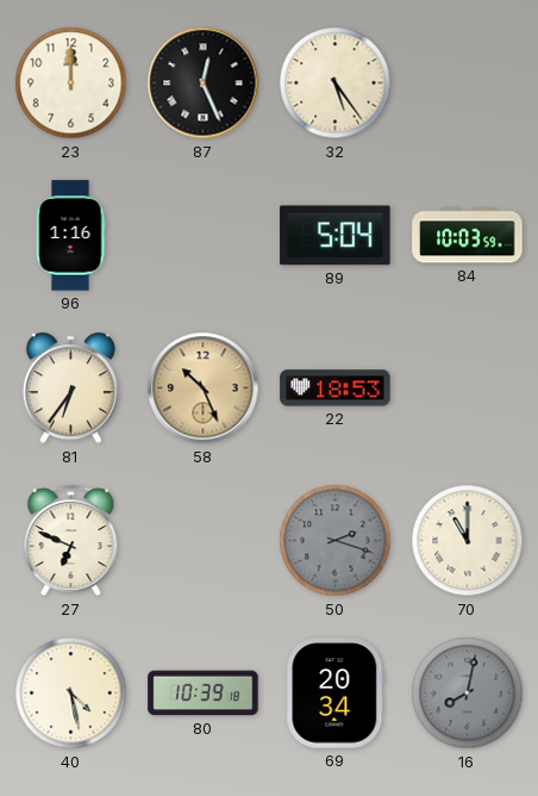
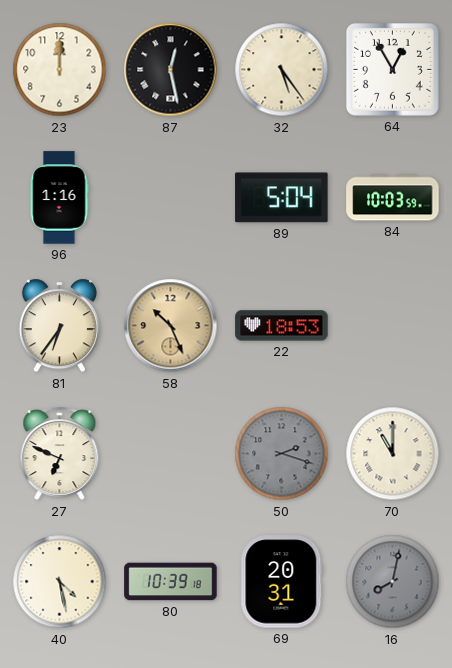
87: 12:26 -> 12:28 (171, 70)
64: none -> 12:55 (392, 69)
69: 20:34 -> 20:31 (282, 582)
